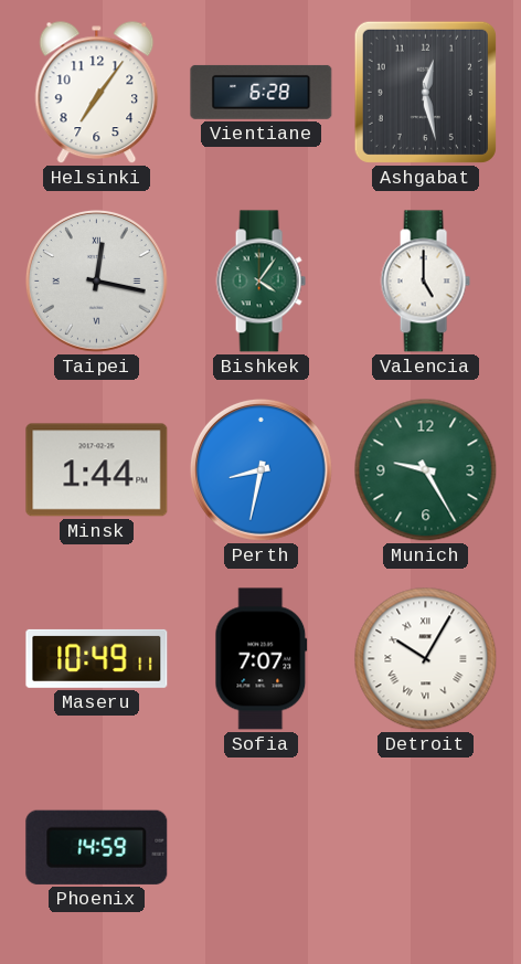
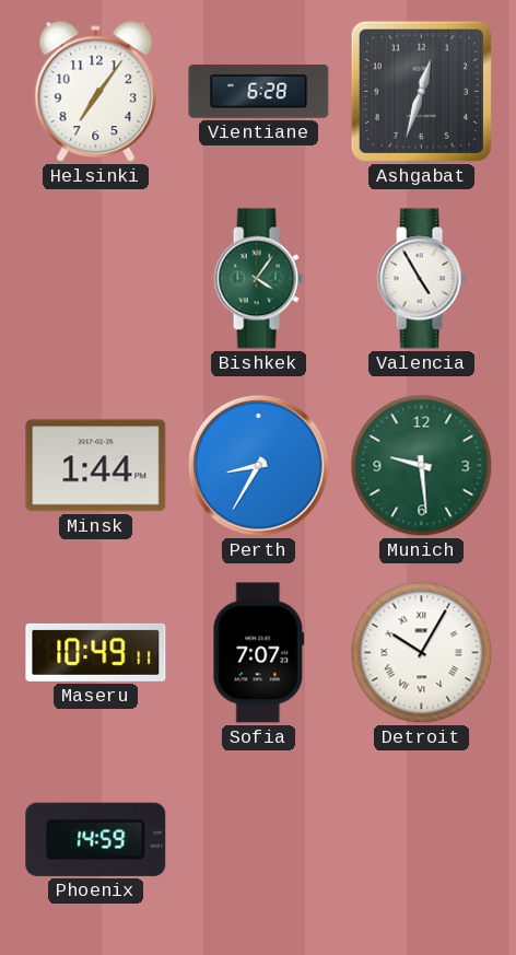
Ashgabat: 12:28 -> 12:33 (421, 91)
Taipei: 12:17 -> none (96, 280)
Valencia: 5:00 -> 4:55 (421, 279)
Perth: 8:32 -> 8:35 (258, 465)
Munich: 9:25 -> 9:29 (422, 466)
